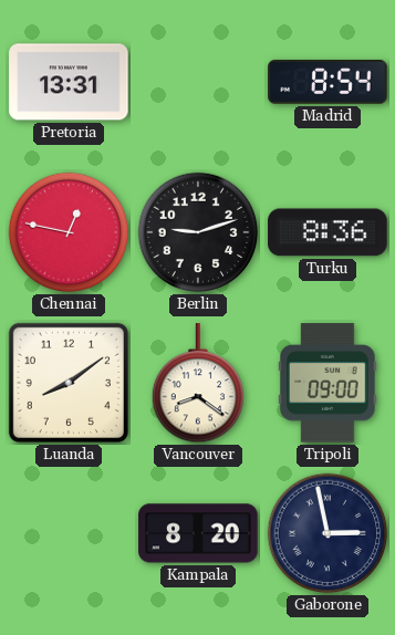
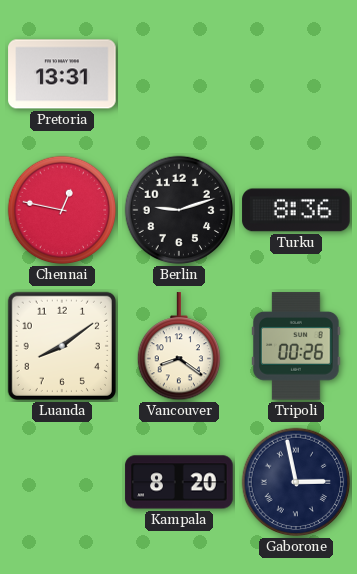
Madrid: 8:54 -> none (328, 82)
Tripoli: 09:00 -> 00:26 (296, 346)
